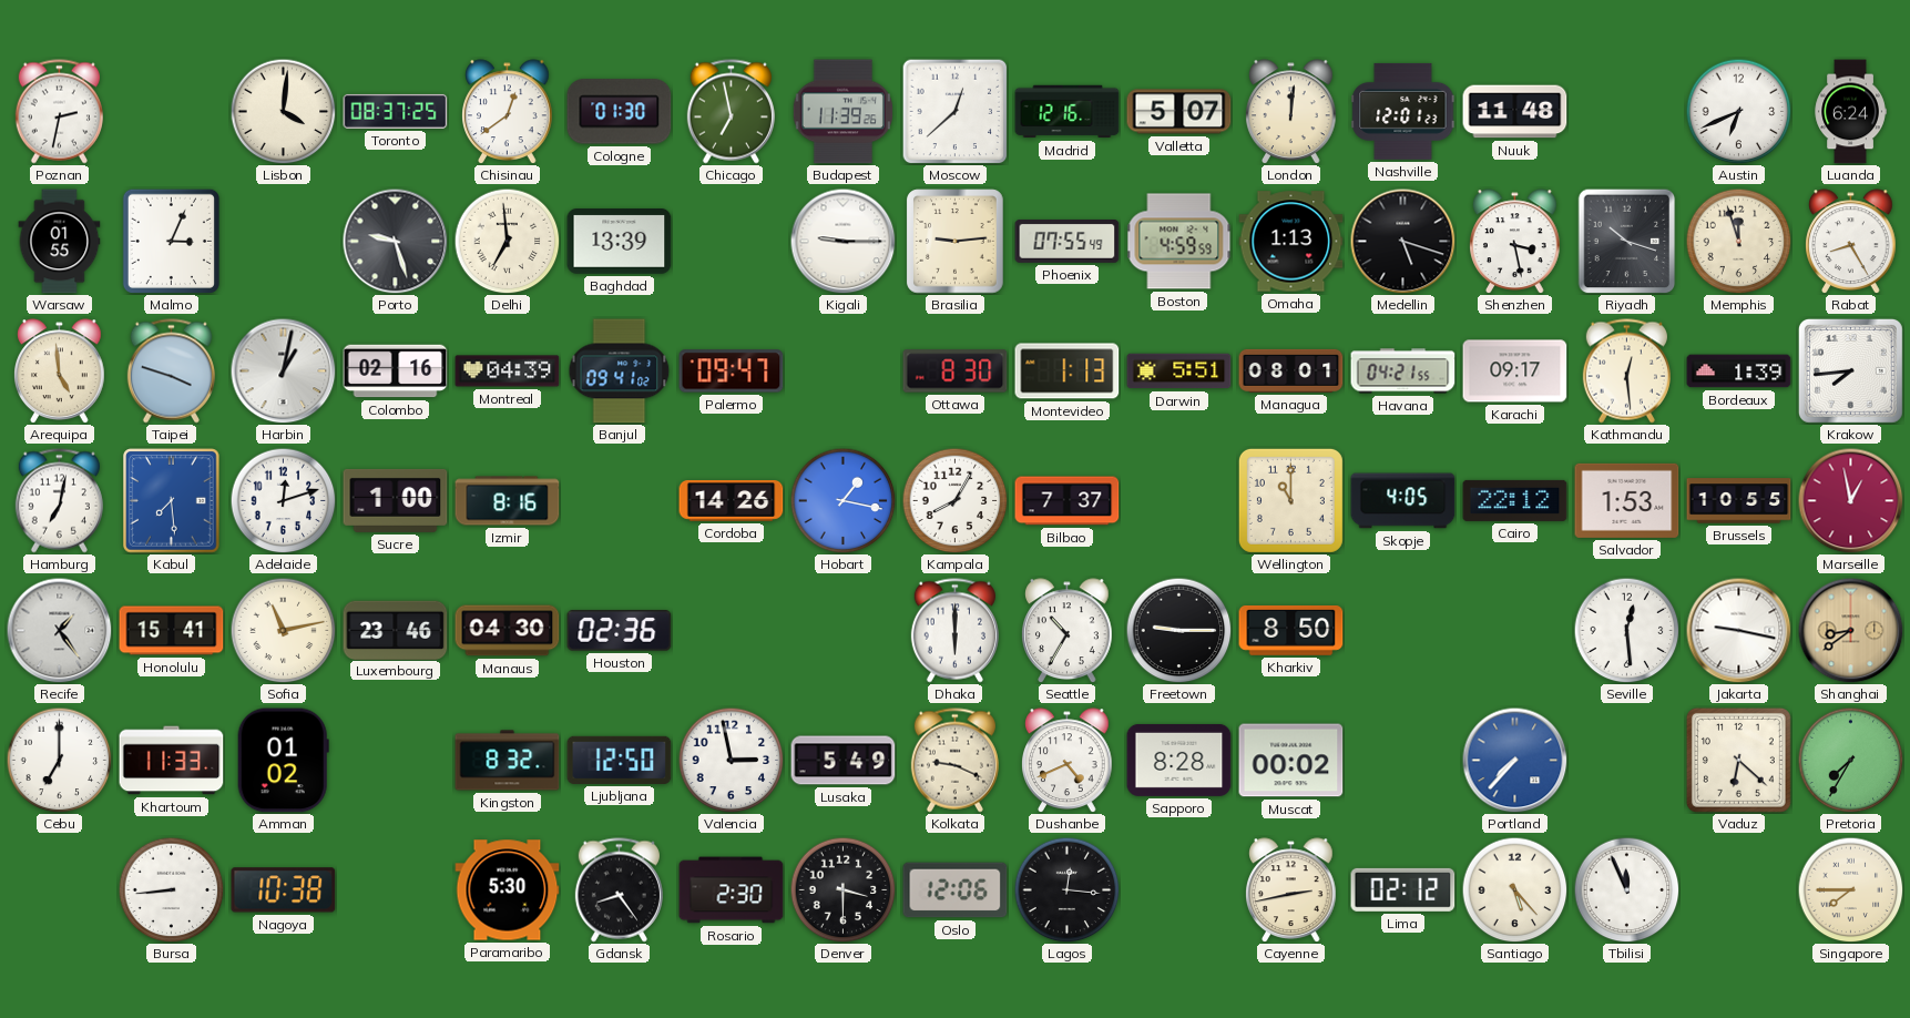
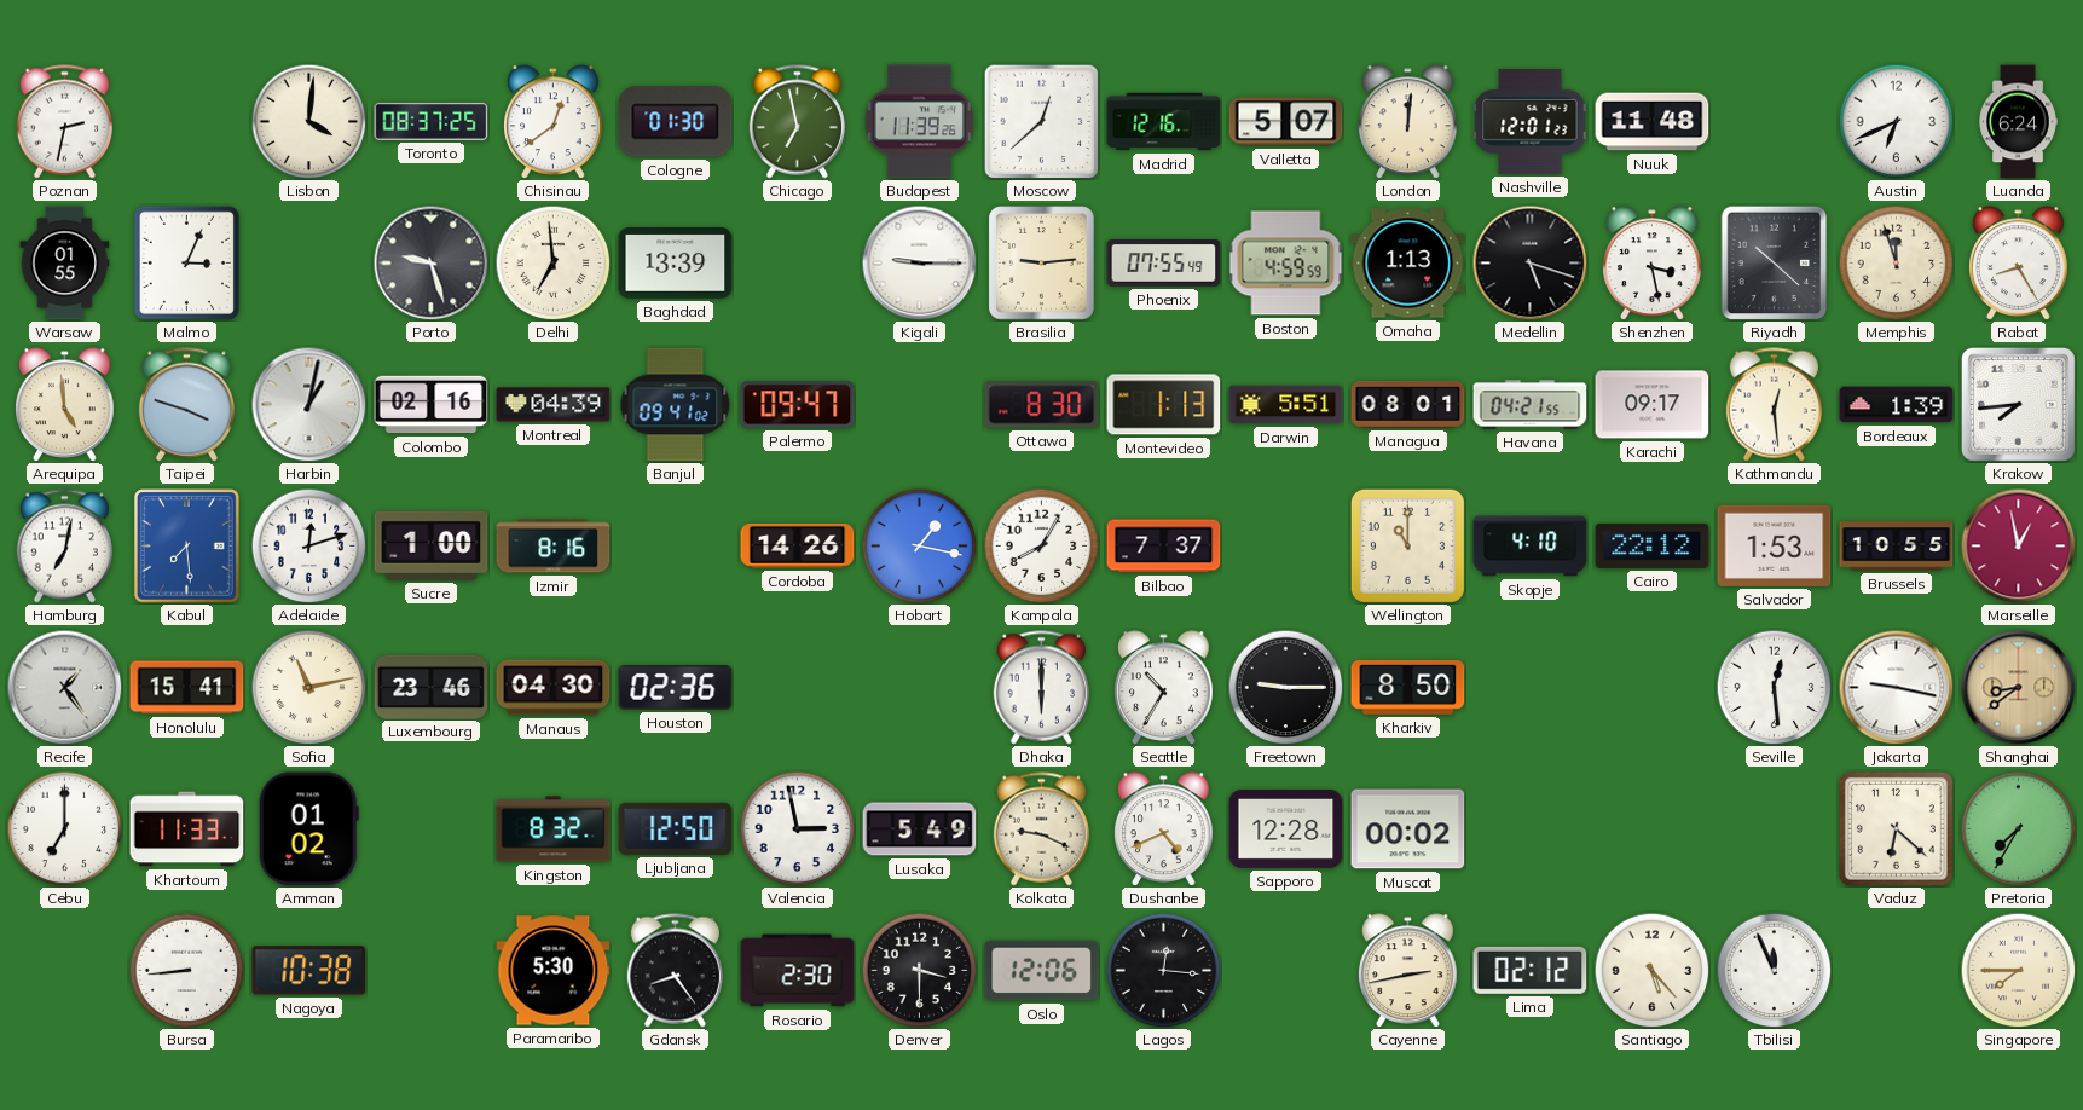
Riyadh: 10:18 -> 10:22 (1775, 262)
Skopje: 4:05 -> 4:10 (1531, 547)
Sapporo: 8:28 -> 12:28 (1286, 828)
Portland: 7:37 -> none (1514, 760)
